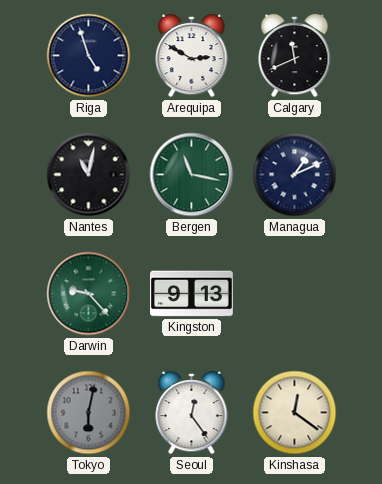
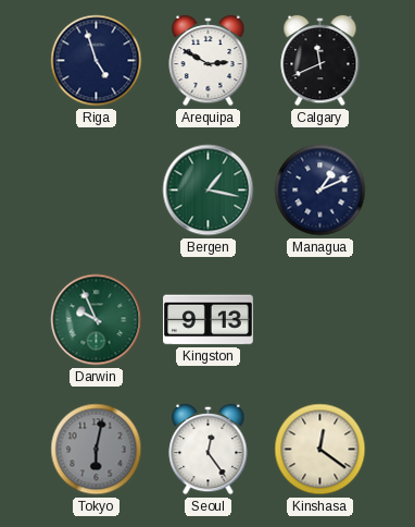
Nantes: 11:02 -> none (89, 175)
Bergen: 11:17 -> 1:17 (209, 191)
Darwin: 9:23 -> 9:56 (97, 320)
